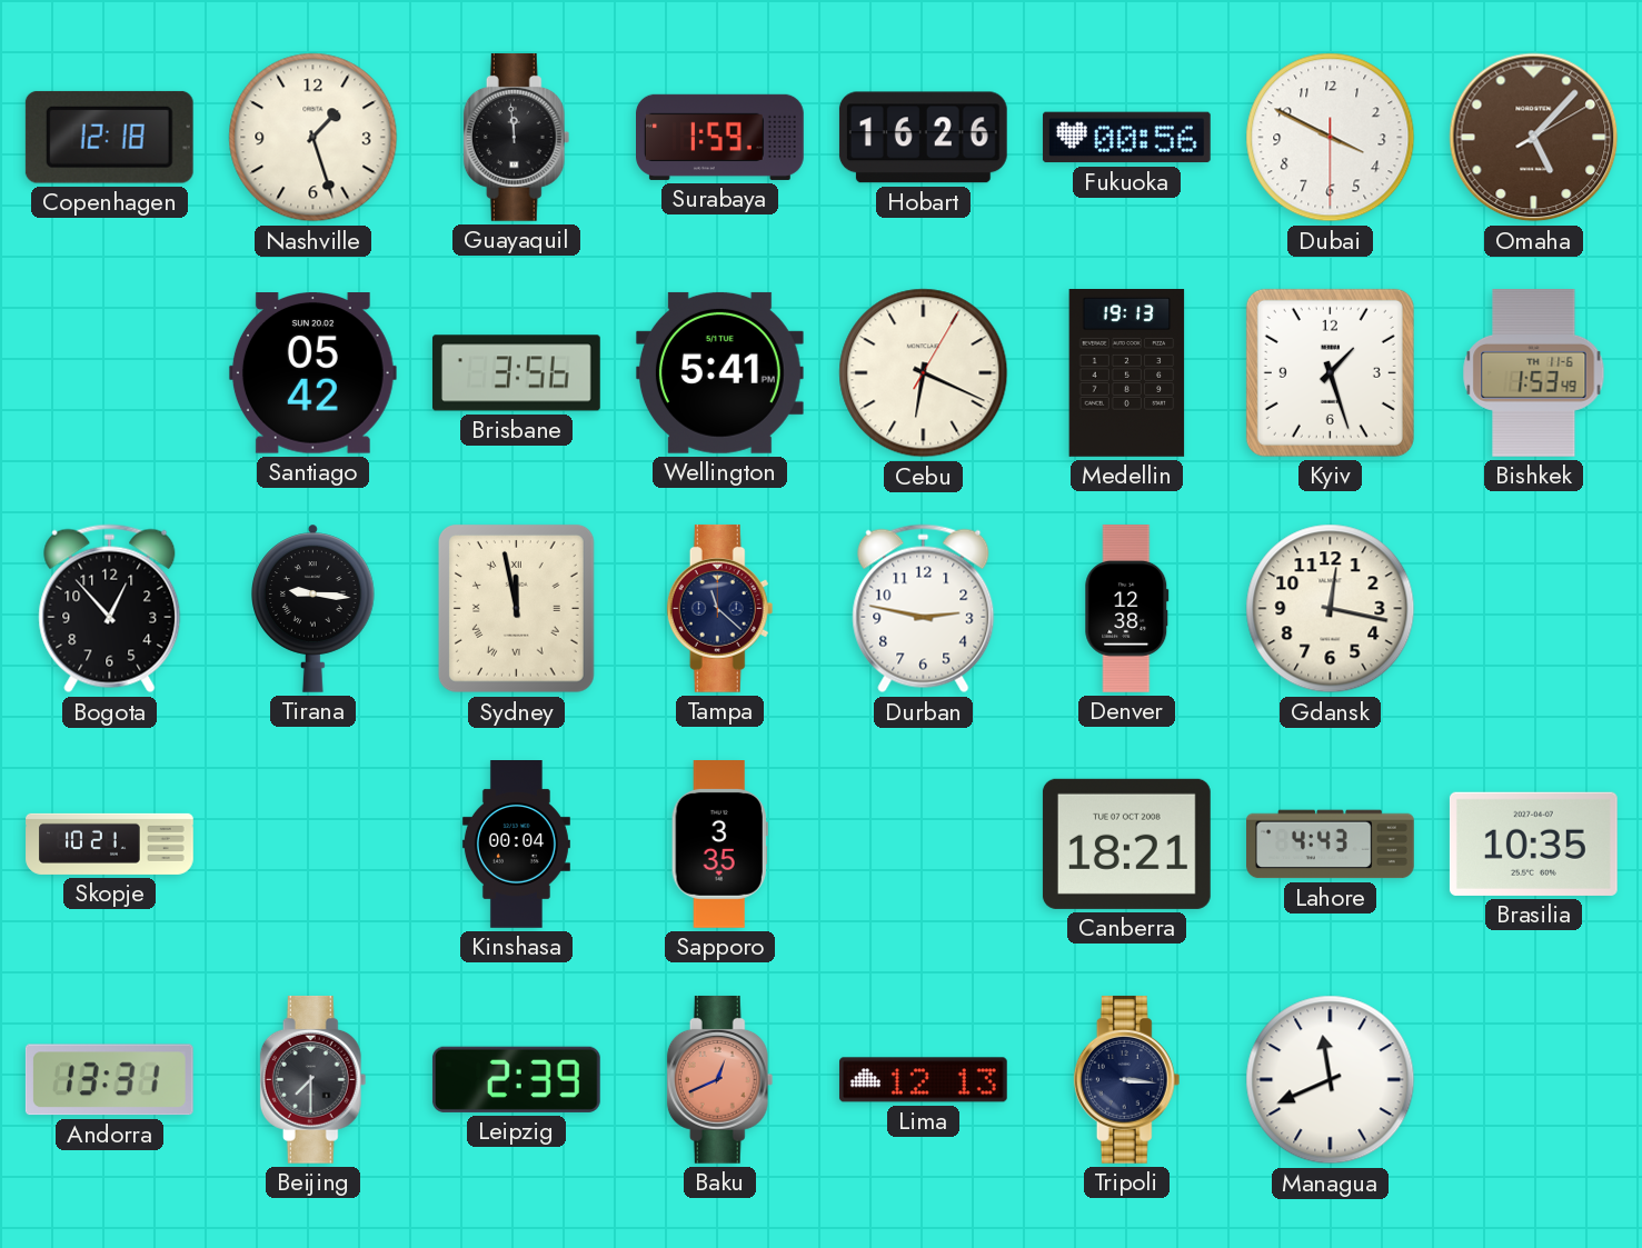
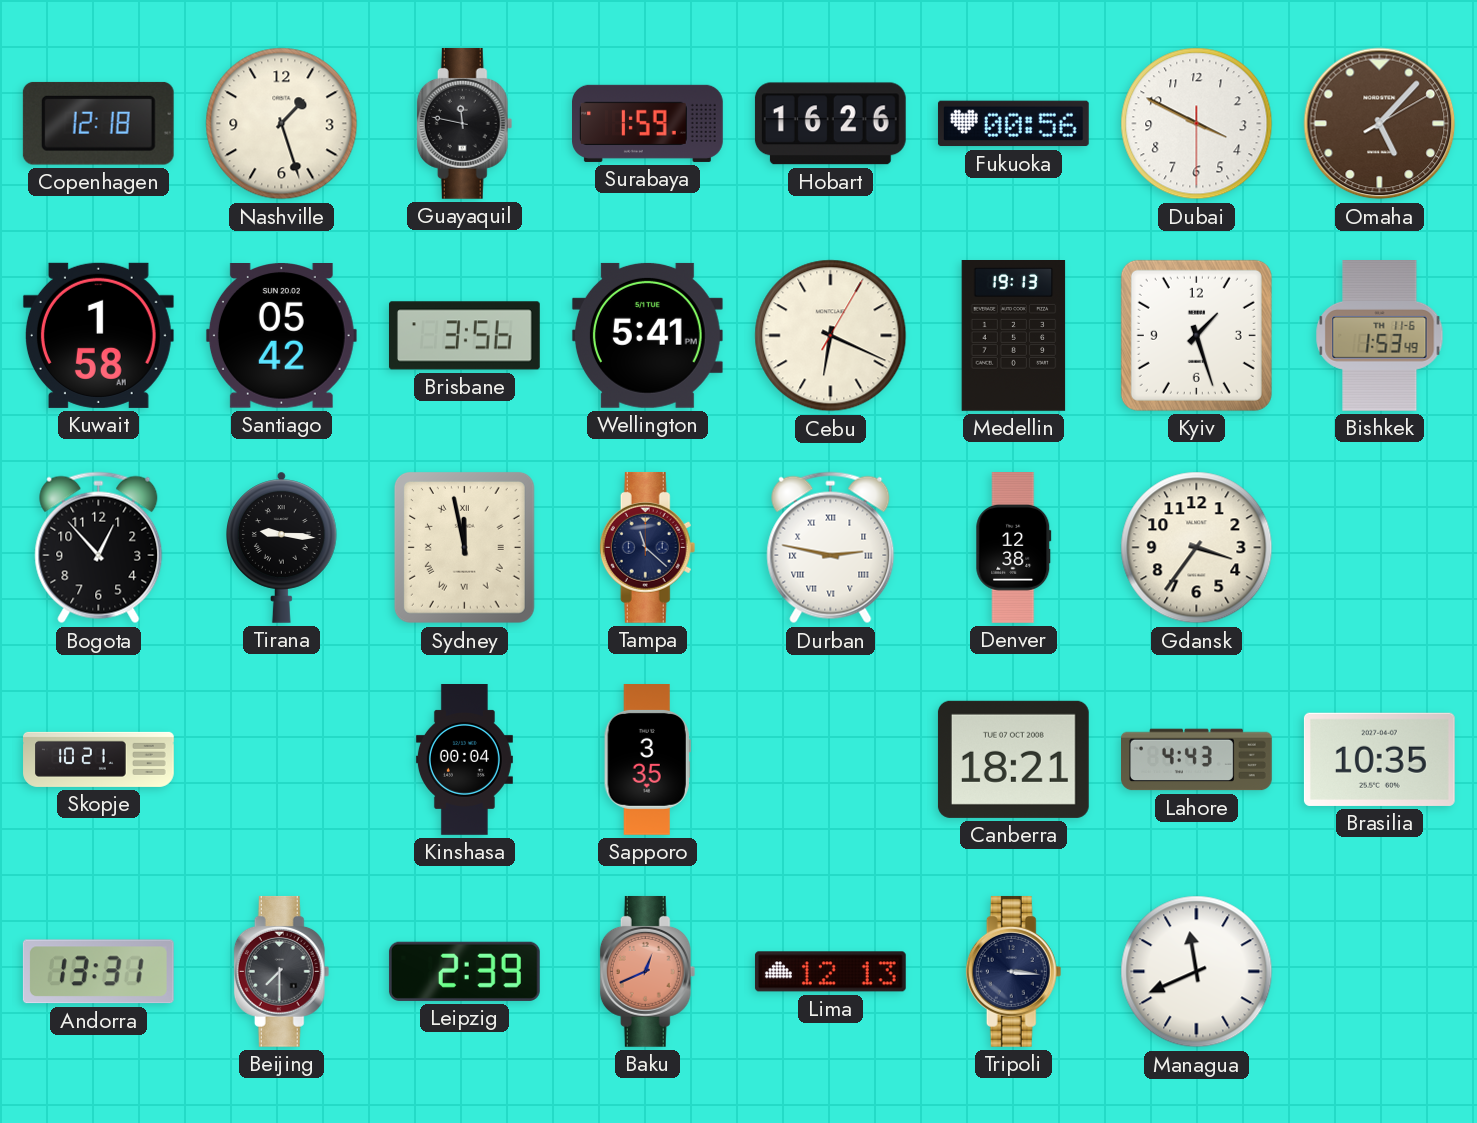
Guayaquil: 11:59 -> 11:47 (465, 123)
Kuwait: none -> 1:58 (98, 335)
Durban numerals: Arabic -> Roman (831, 548)
Gdansk: 12:17 -> 3:36 (1197, 548)
